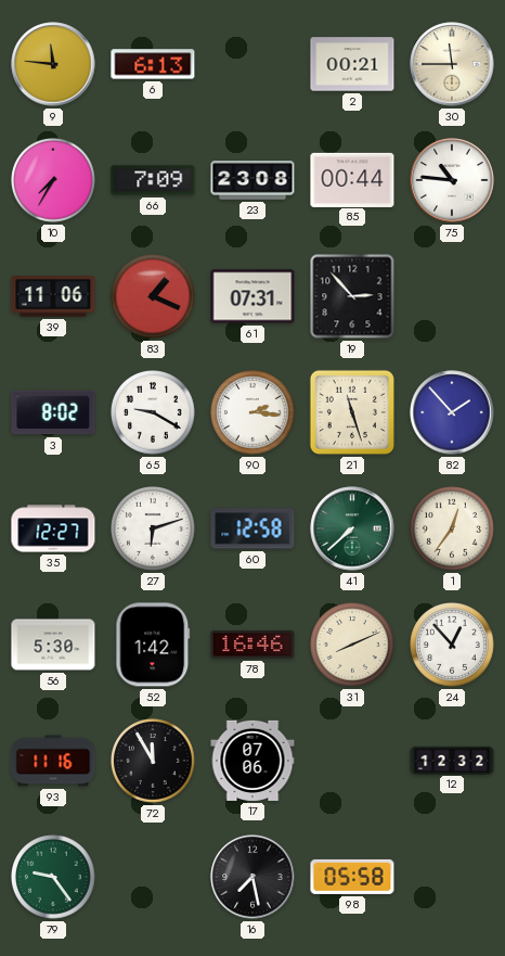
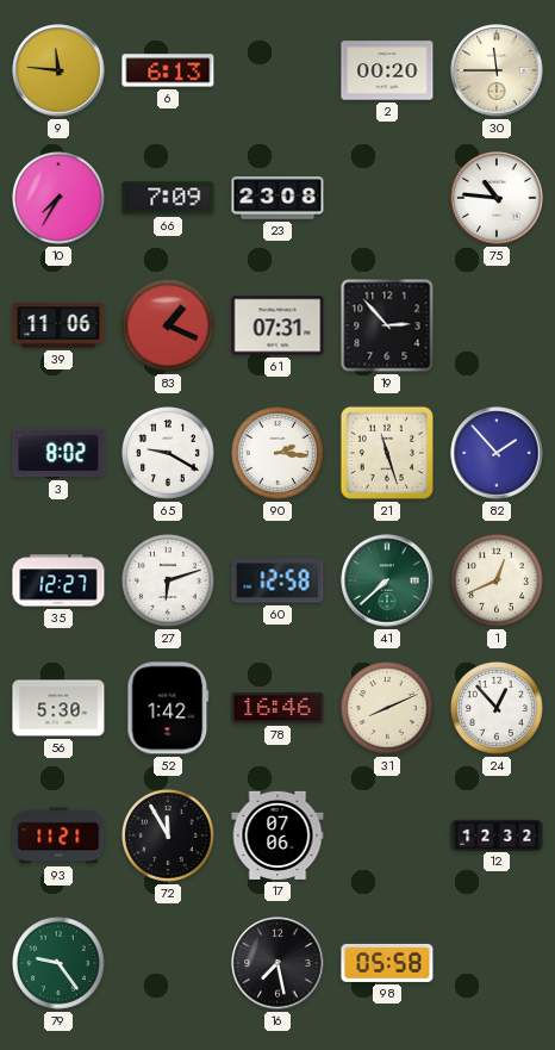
2: 00:21 -> 00:20 (387, 70)
85: 00:44 -> none (352, 179)
1: 12:36 -> 12:41 (498, 582)
93: 11:16 -> 11:21 (58, 835)
